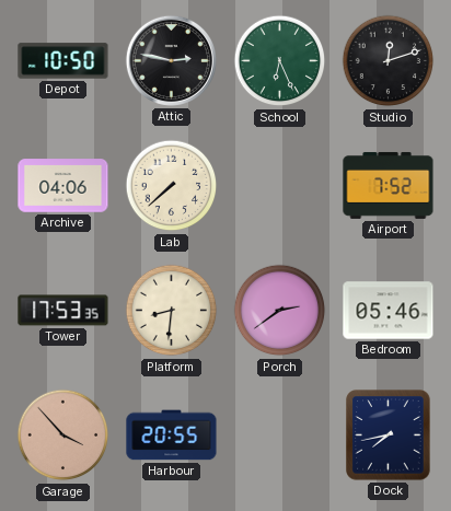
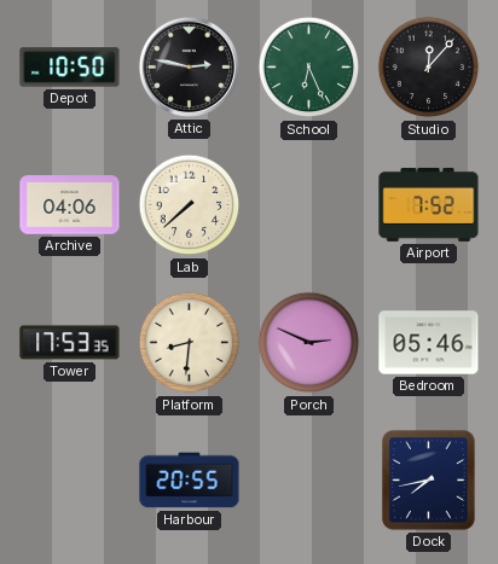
Studio: 12:12 -> 12:07 (429, 68)
Porch: 2:39 -> 2:49 (309, 343)
Garage: 3:53 -> none (63, 435)
